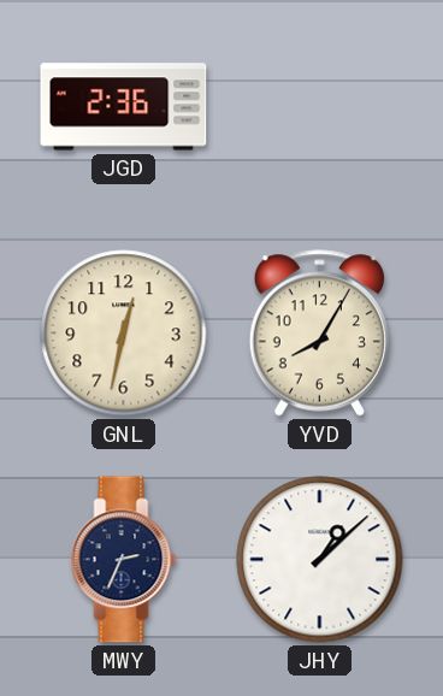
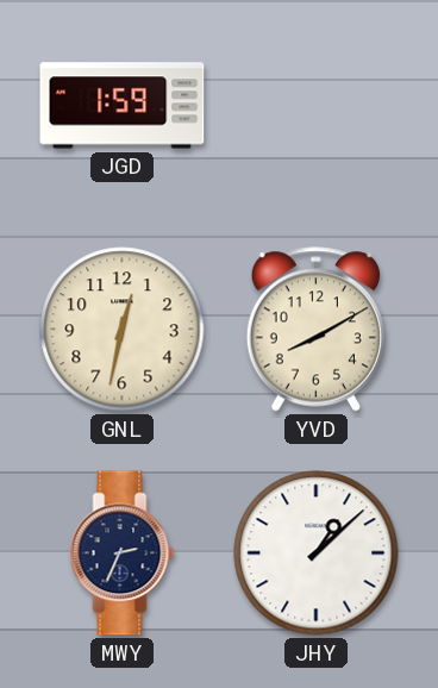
JGD: 2:36 -> 1:59 (123, 106)
YVD: 8:05 -> 8:10 (315, 330)
